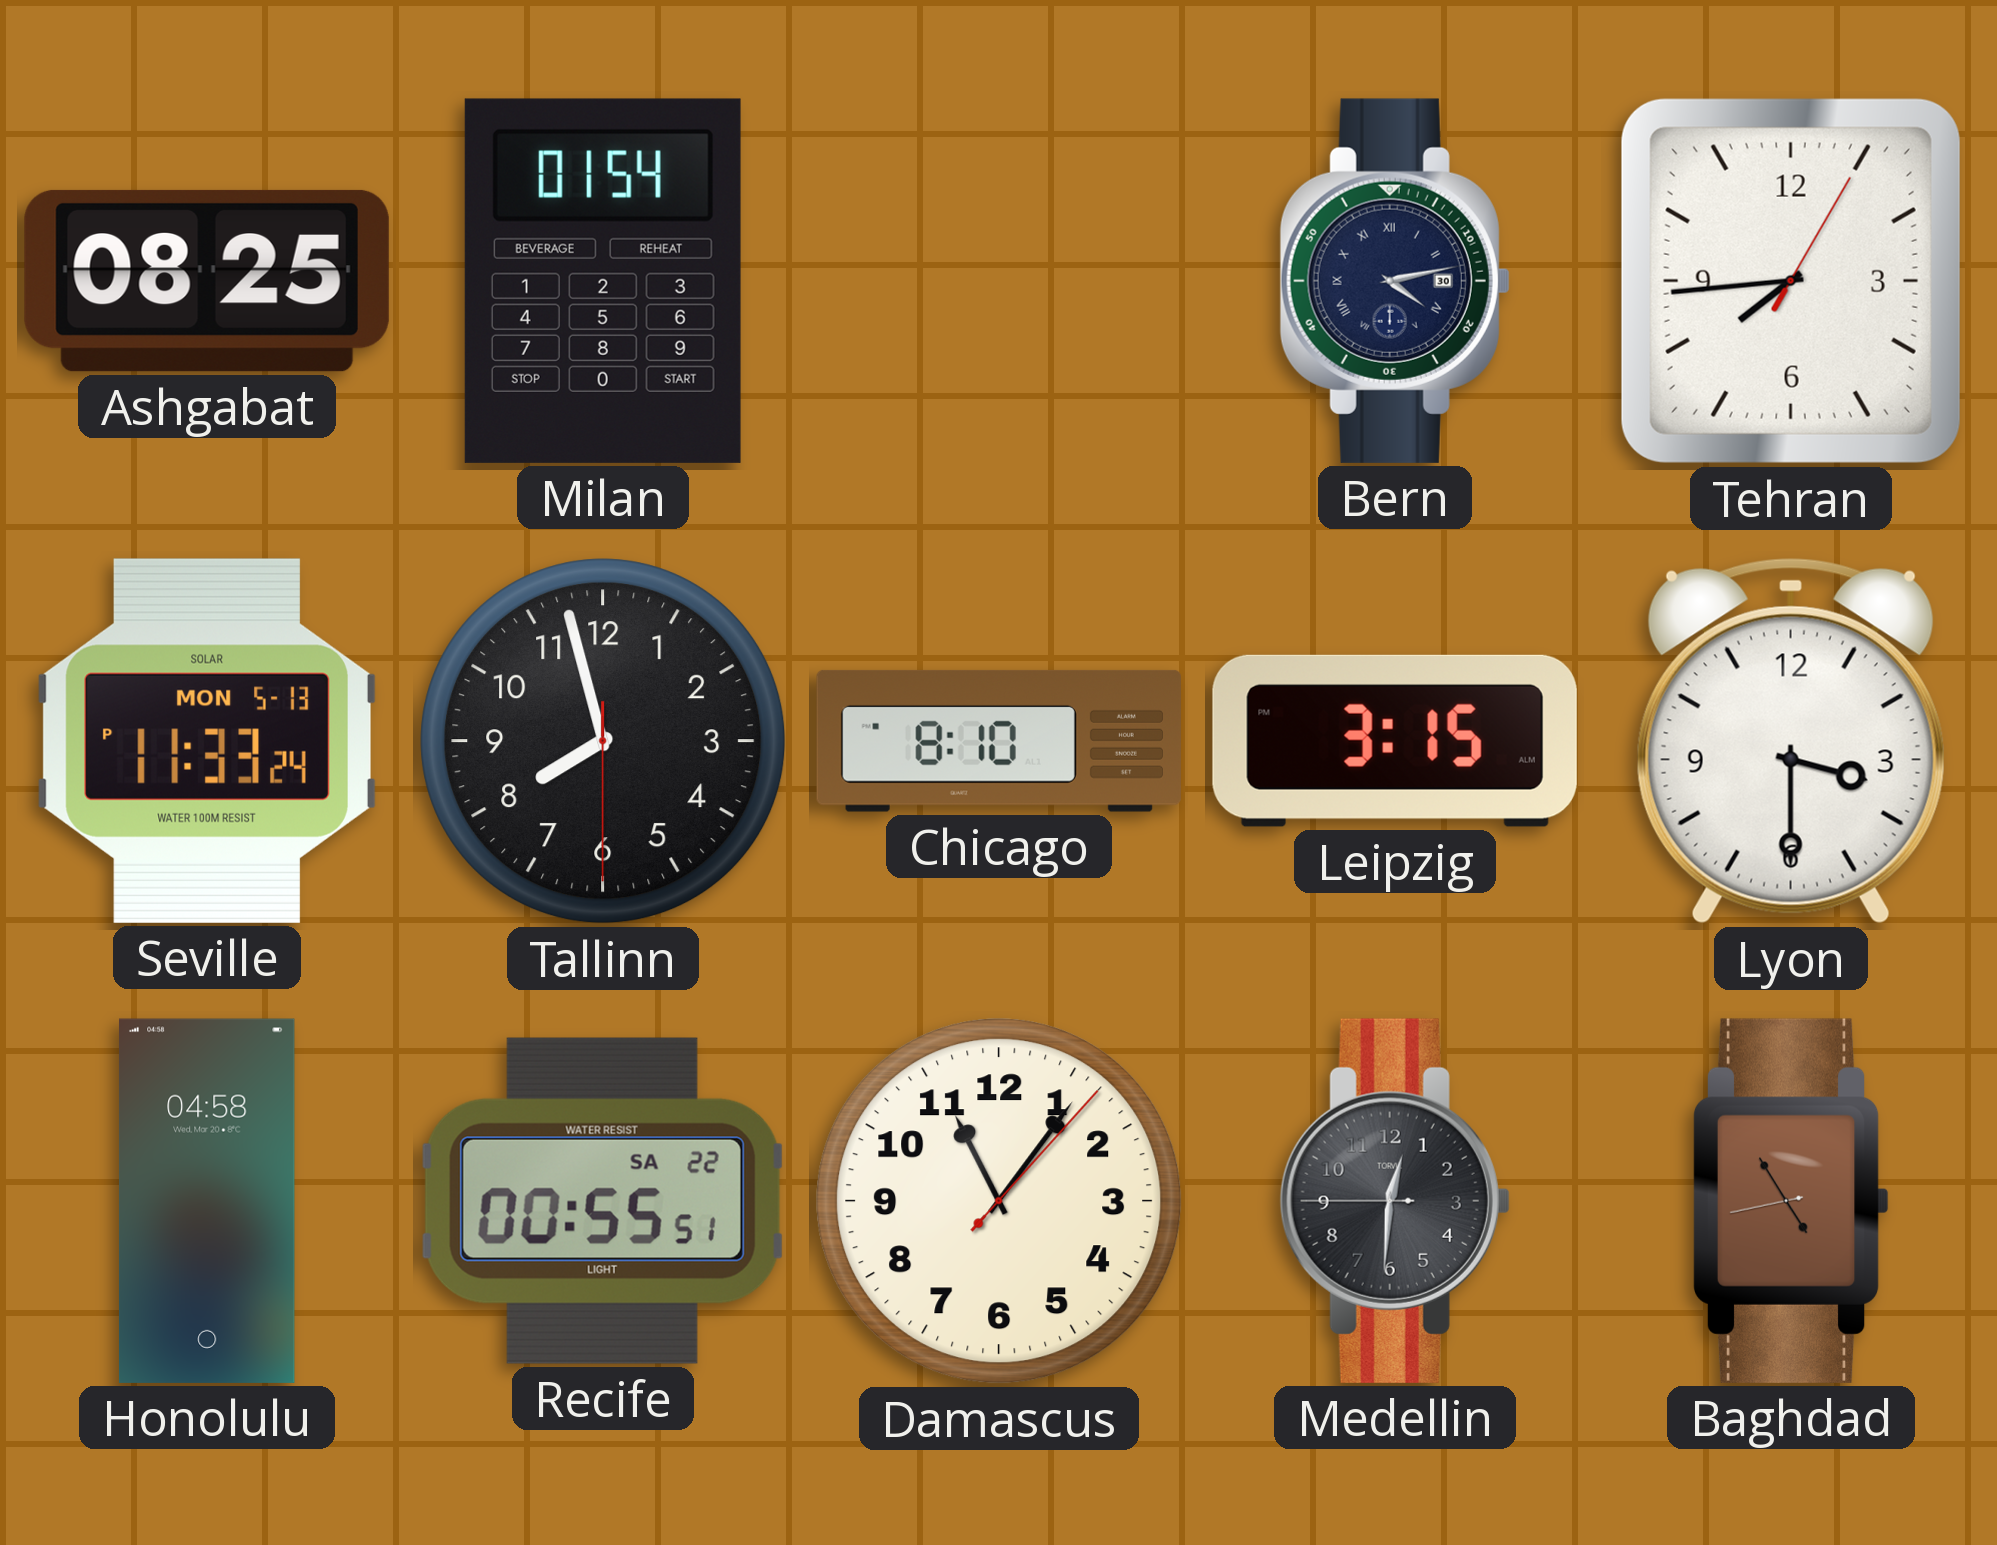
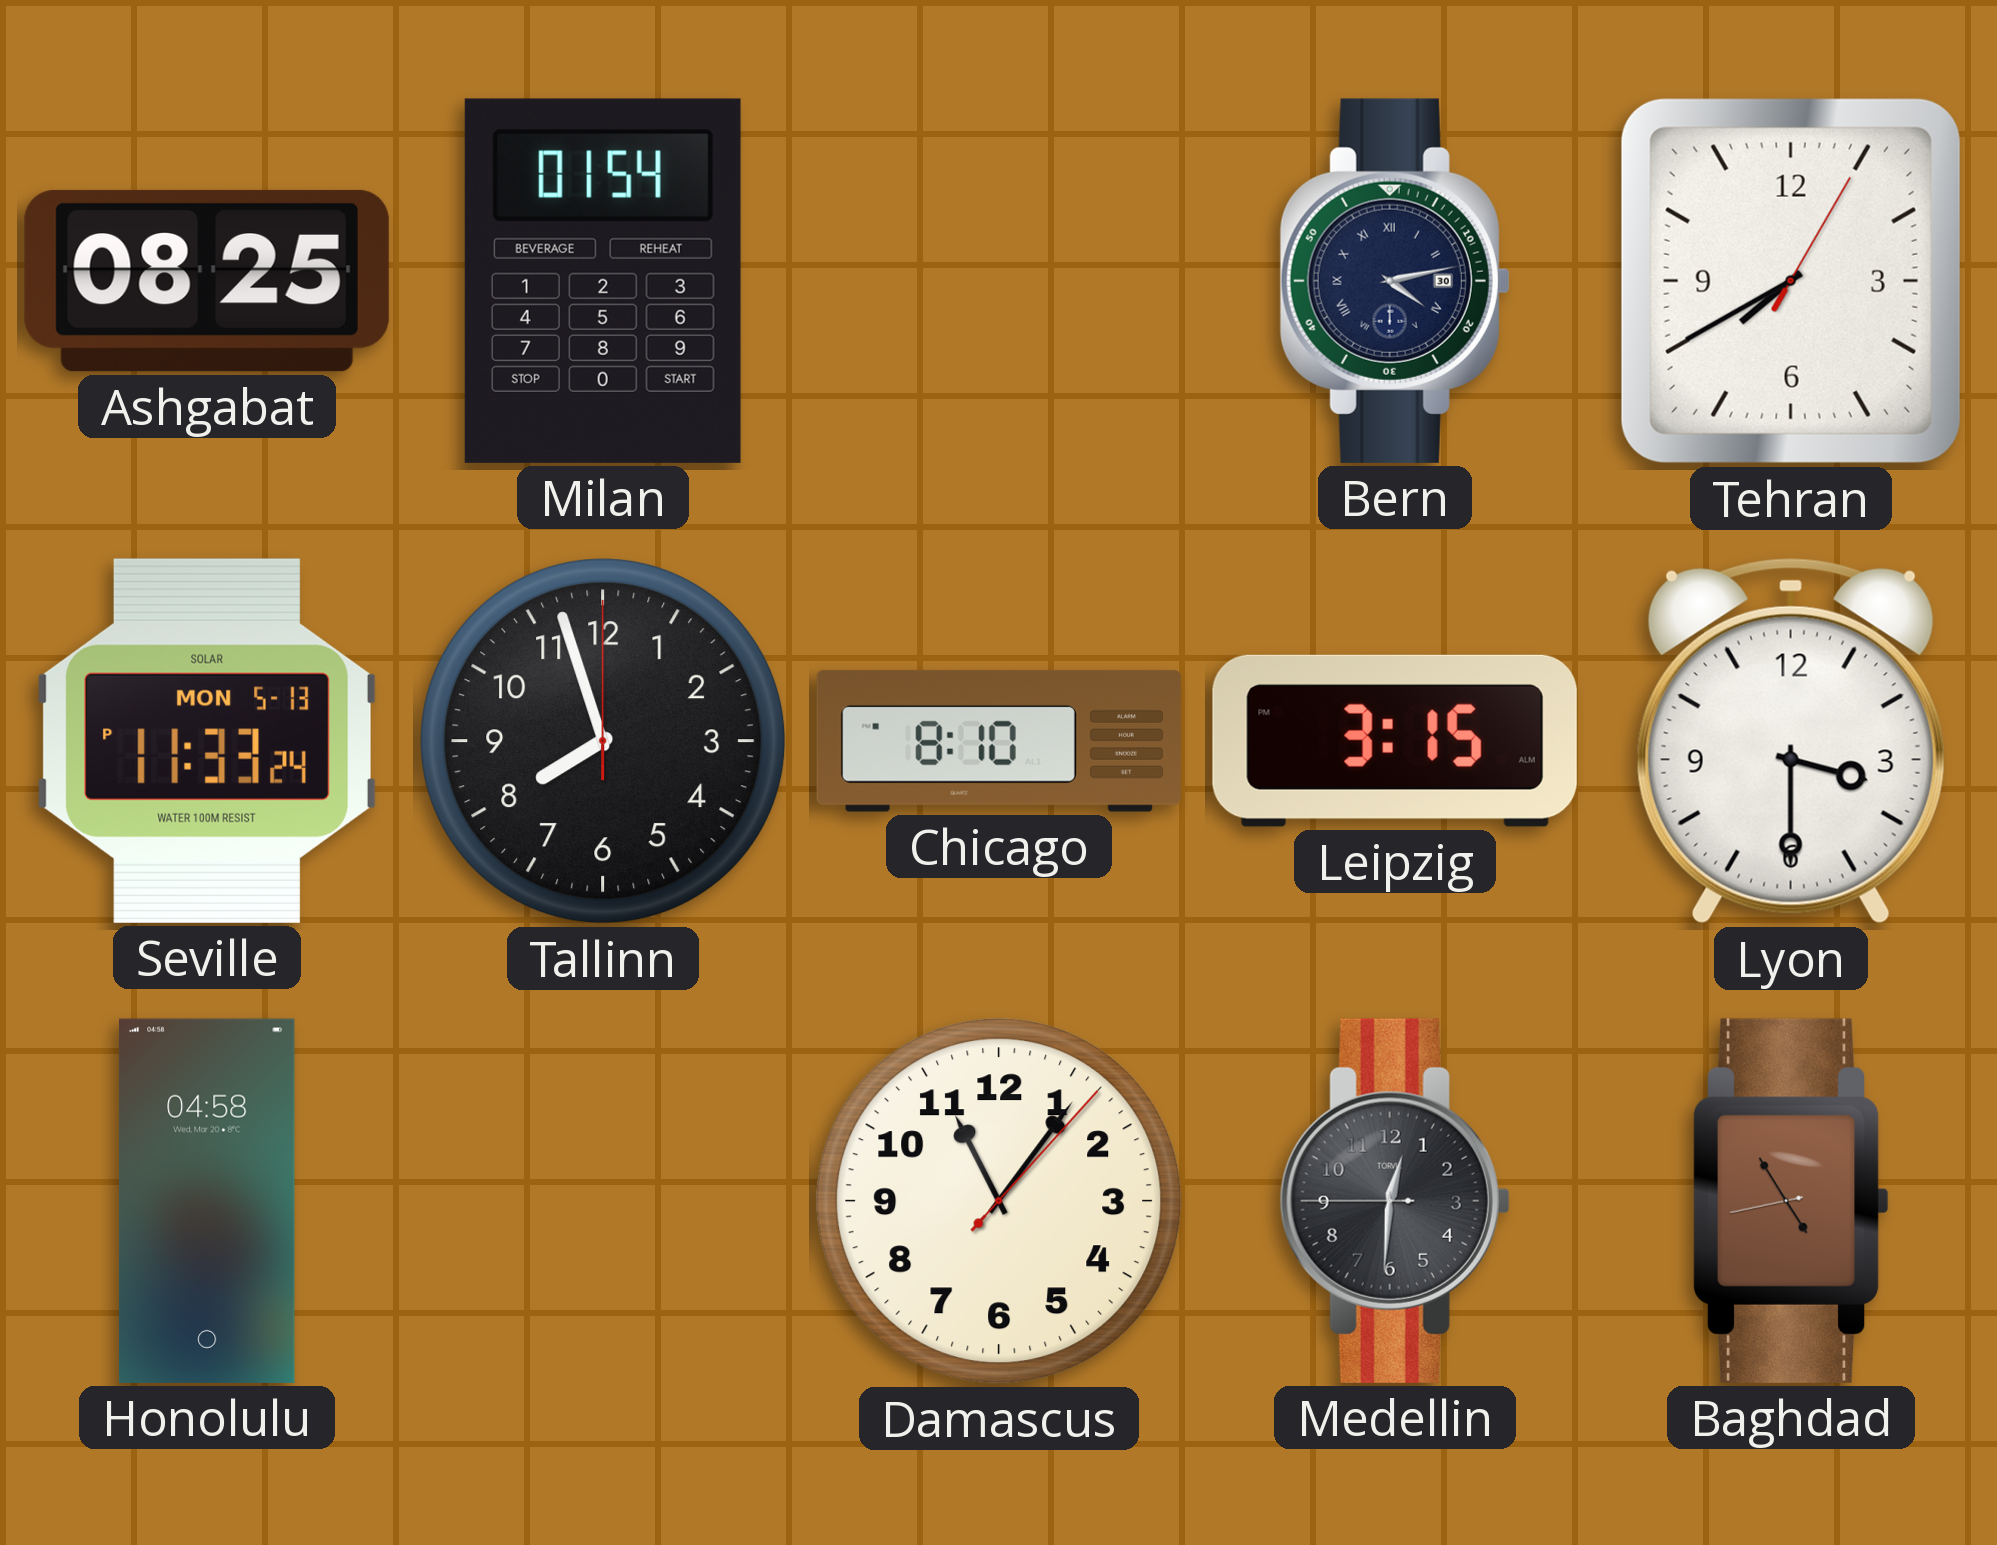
Tehran: 7:44 -> 7:40 (1791, 281)
Tallinn: 7:57:30 -> 7:57:00 (603, 741)
Recife: 00:55 -> none (603, 1201)
